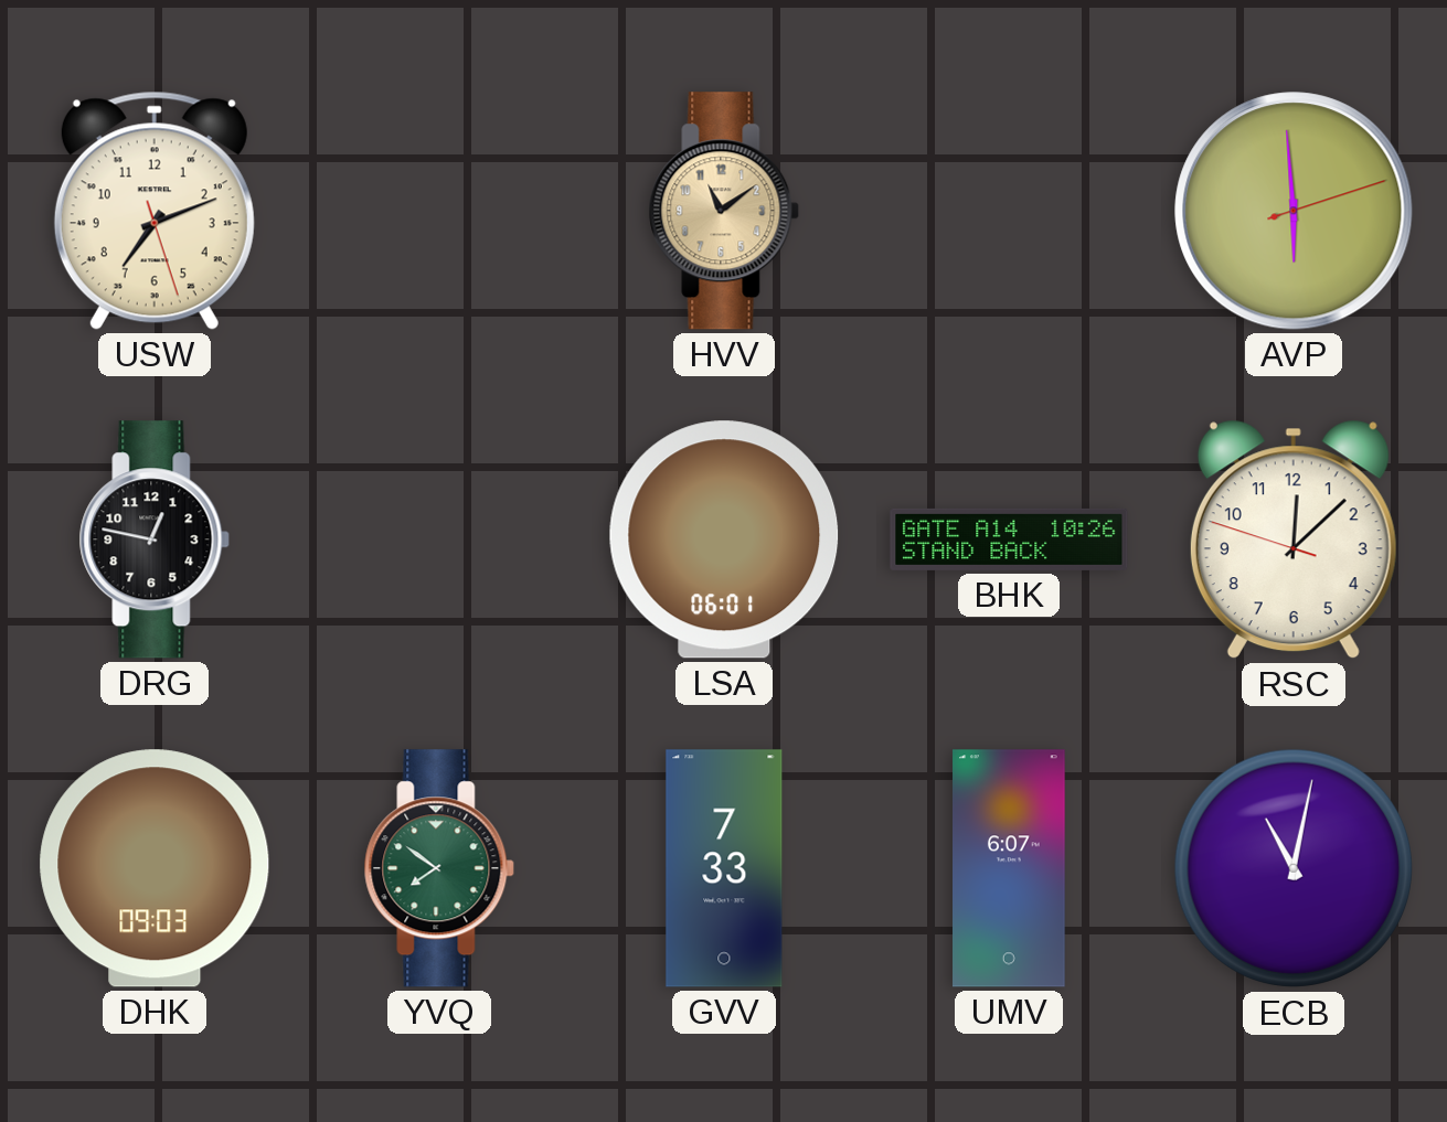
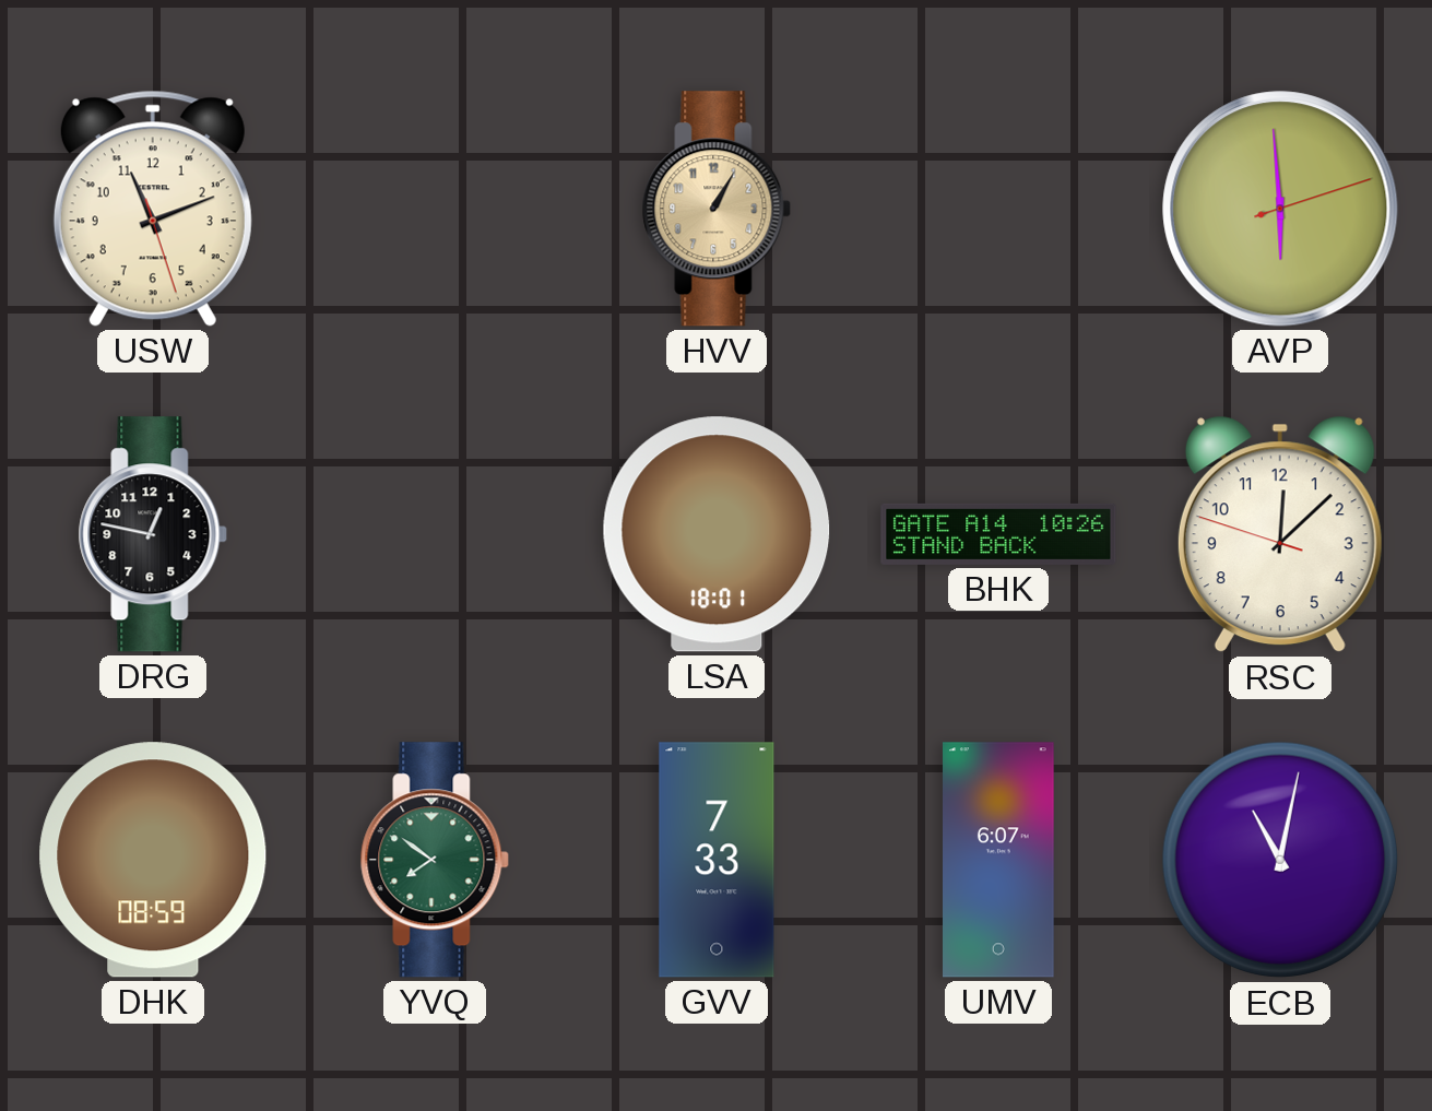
USW: 7:11 -> 11:11 (153, 209)
HVV: 11:09 -> 1:05 (717, 209)
LSA: 06:01 -> 18:01 (717, 534)
DHK: 09:03 -> 08:59 (153, 860)
